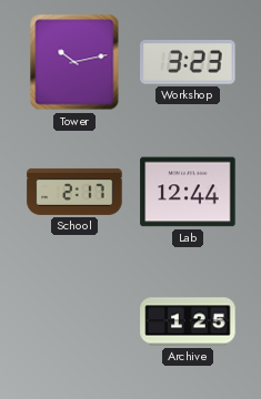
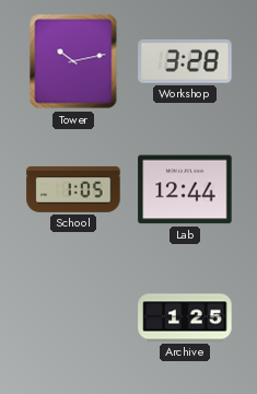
Workshop: 3:23 -> 3:28 (185, 61)
School: 2:17 -> 1:05 (73, 189)
